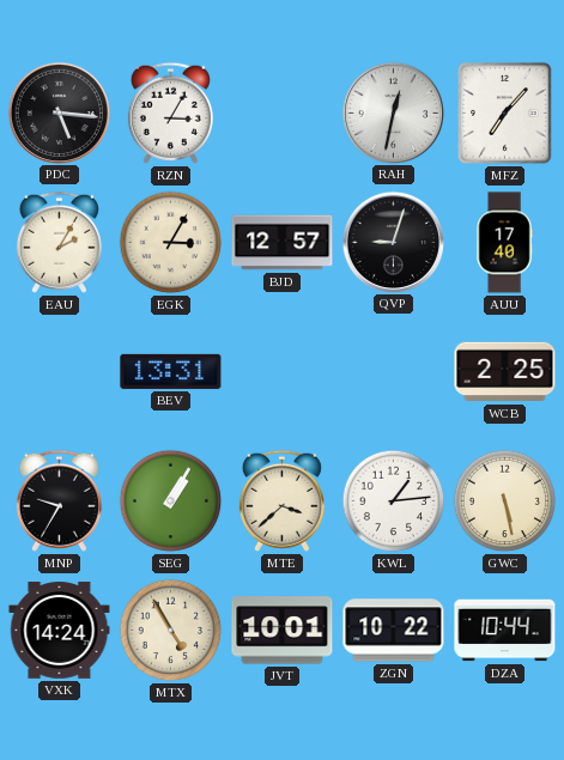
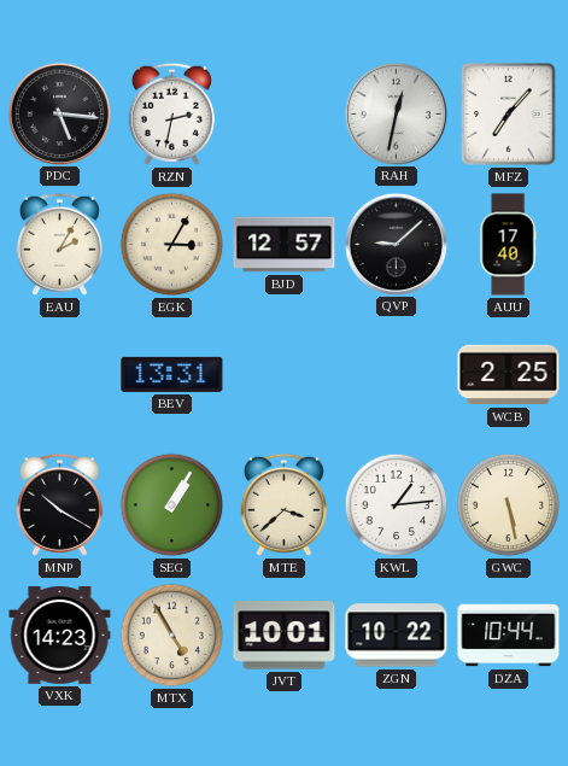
RZN: 3:05 -> 2:32 (171, 113)
QVP: 9:03 -> 9:08 (396, 244)
MNP: 9:35 -> 10:20 (59, 504)
VXK: 14:24 -> 14:23 (60, 636)
